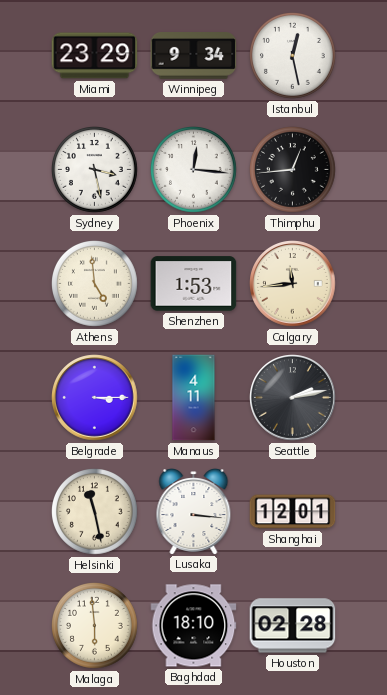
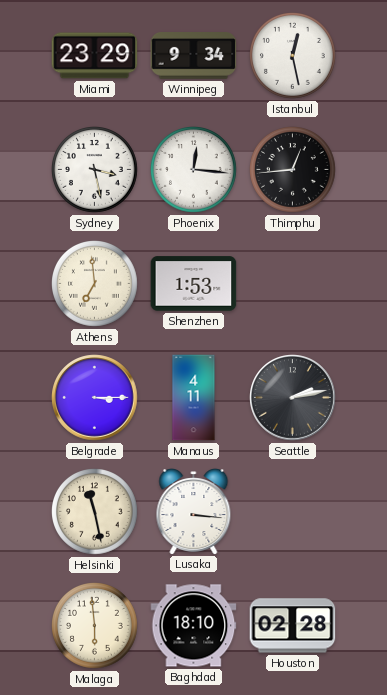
Athens: 4:59 -> 6:59 (95, 284)
Calgary: 11:44 -> none (293, 284)
Shanghai: 12:01 -> none (293, 512)
